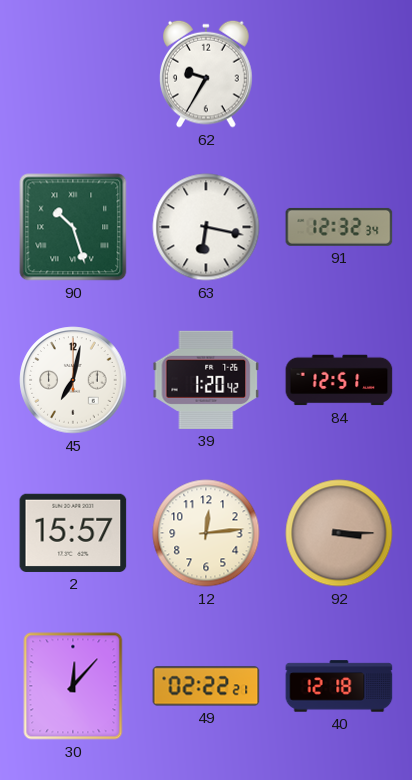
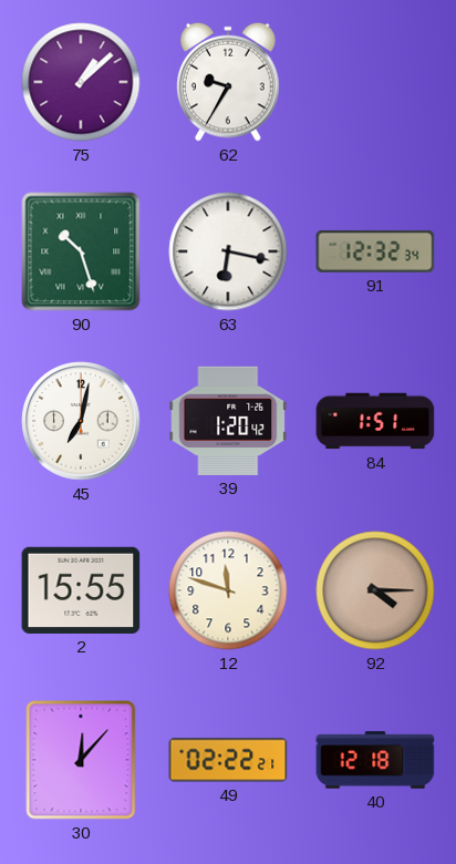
75: none -> 1:08 (81, 82)
84: 12:51 -> 1:51 (375, 421)
2: 15:57 -> 15:55 (81, 590)
12: 12:14 -> 11:48 (228, 590)
92: 3:15 -> 4:15 (375, 590)
